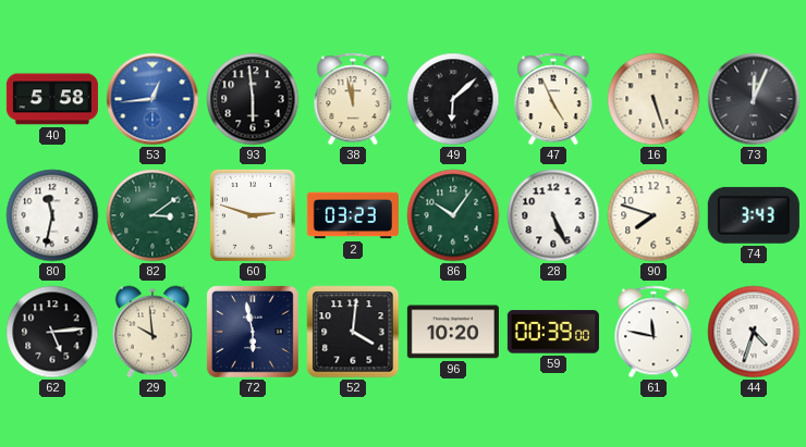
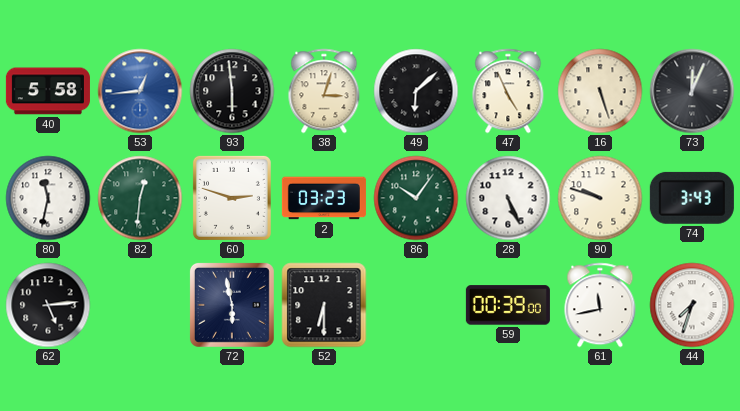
38: 11:58 -> 3:03 (324, 91)
82: 3:09 -> 12:31 (140, 198)
90: 7:48 -> 9:48 (600, 198)
29: 9:59 -> none (152, 332)
52: 4:01 -> 6:30 (324, 305)
96: 10:20 -> none (453, 332)
61: 11:47 -> 11:43 (600, 305)
44: 4:33 -> 7:33 (692, 305)
